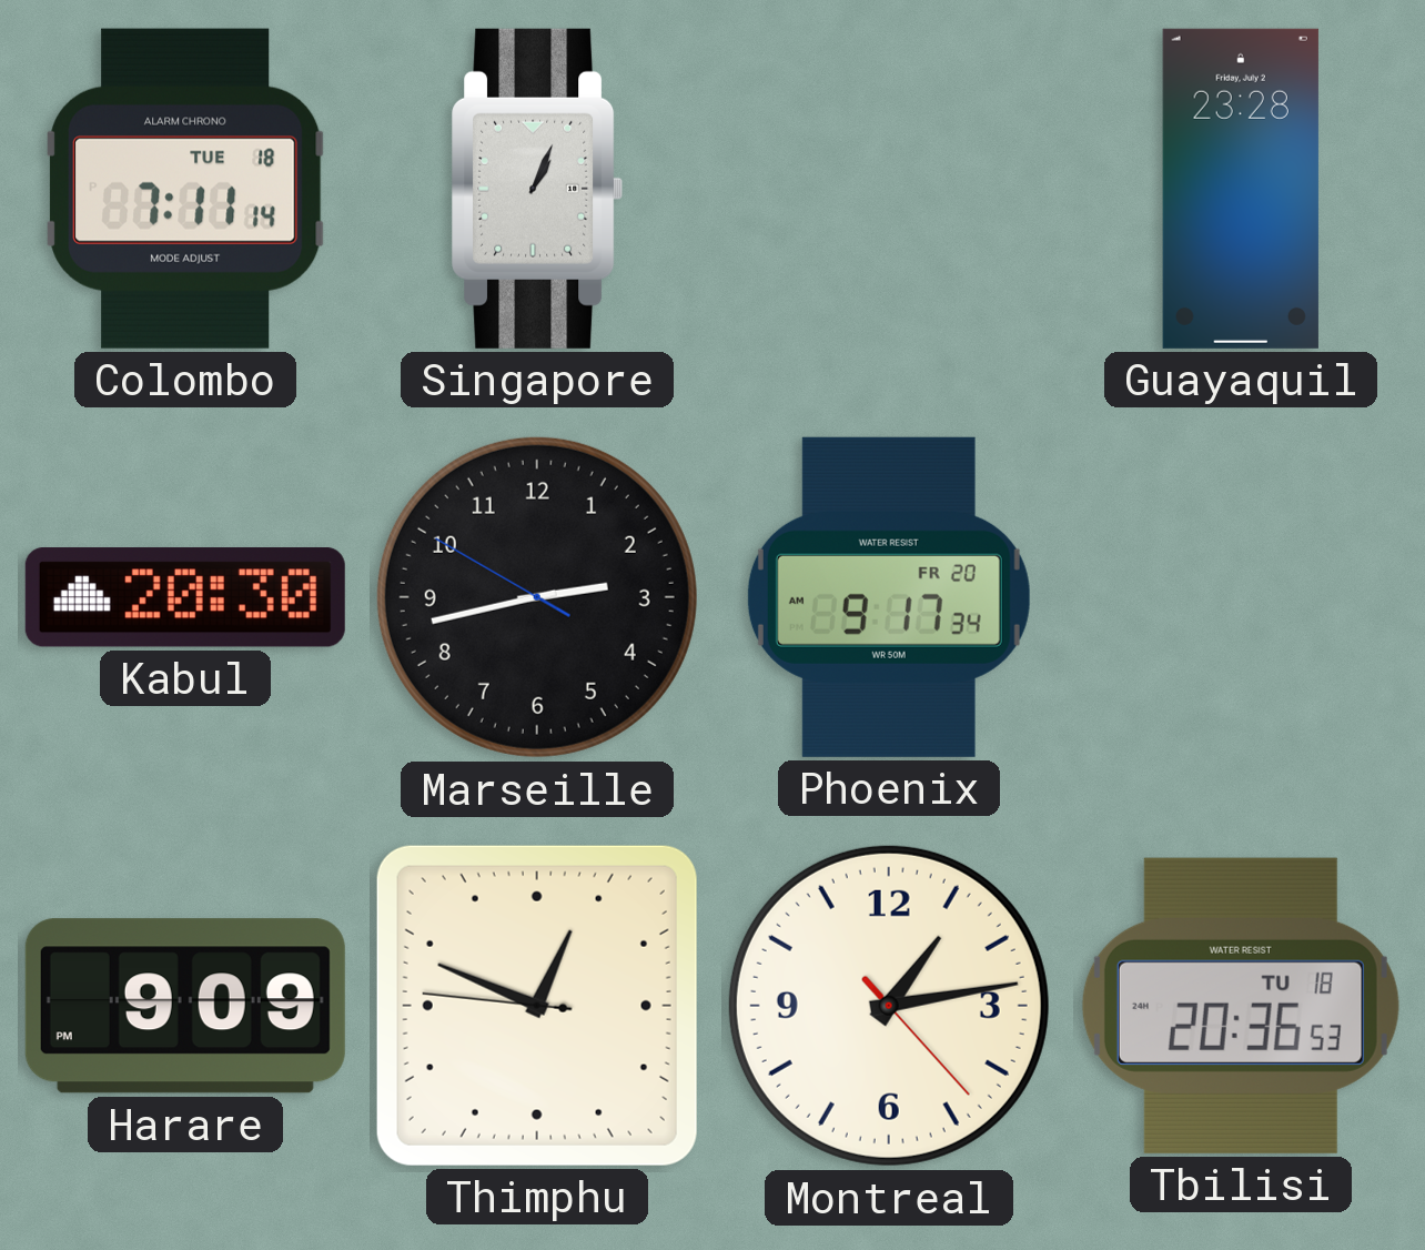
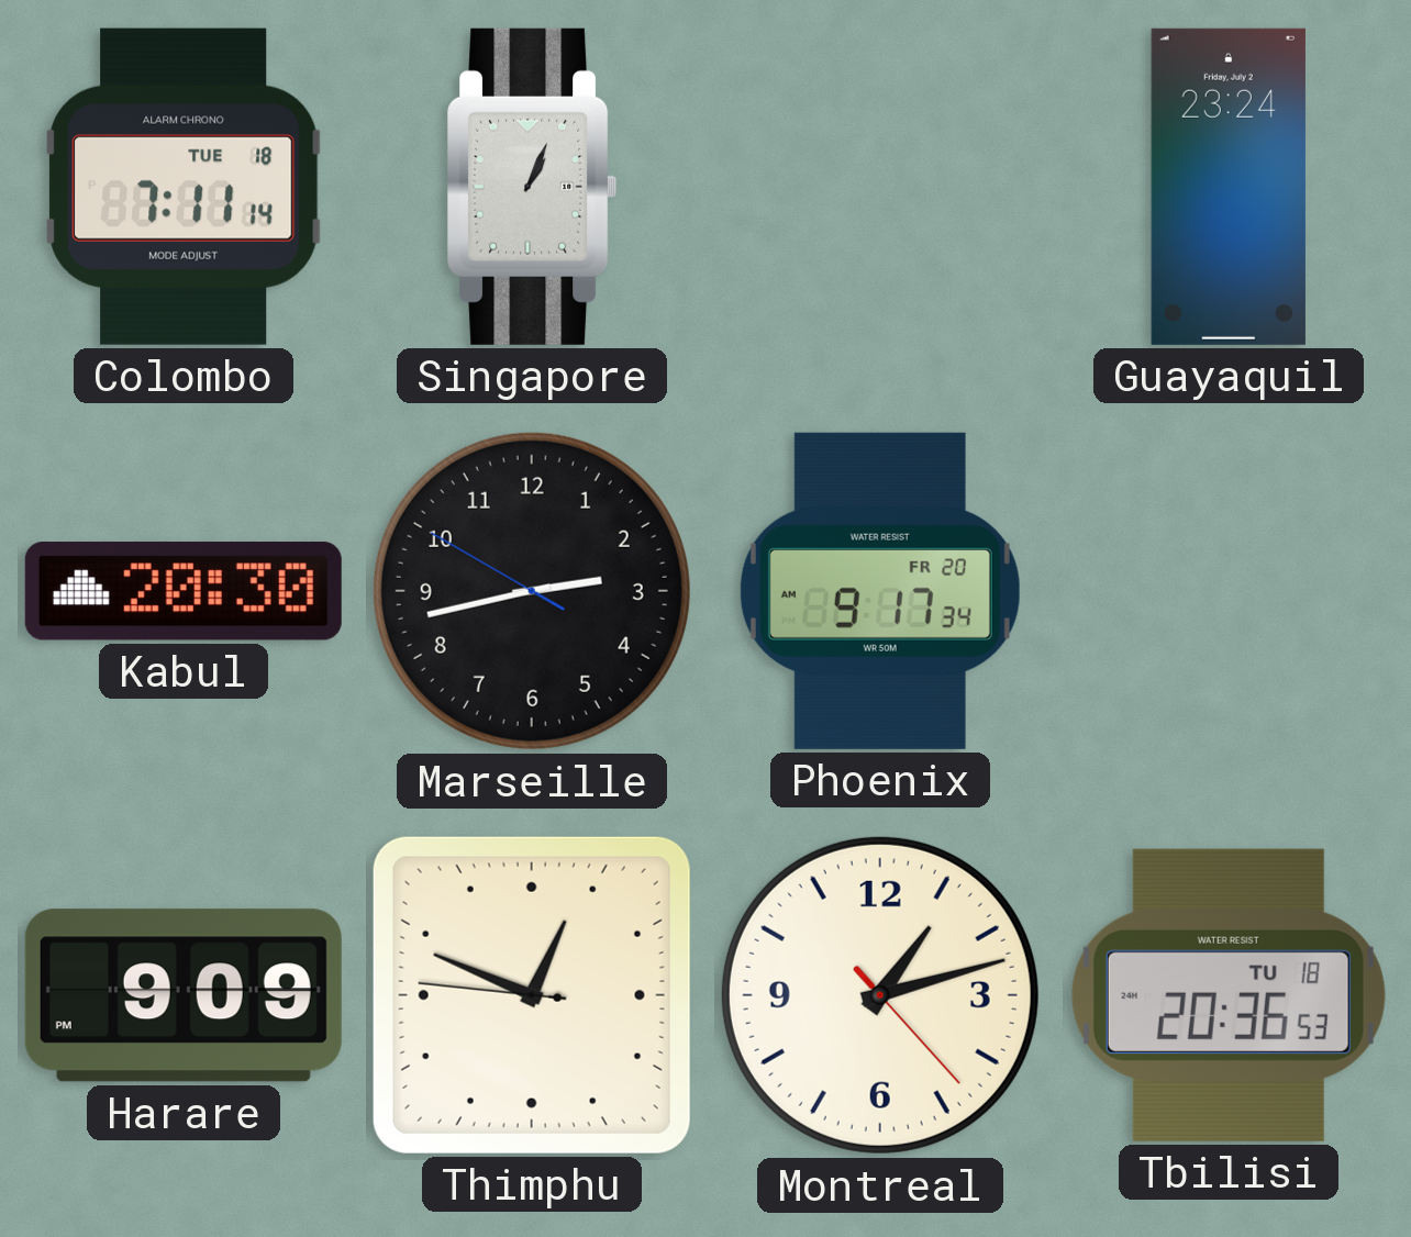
Guayaquil: 23:28 -> 23:24 (1229, 187)
Montreal: 1:13 -> 1:12 (880, 995)
